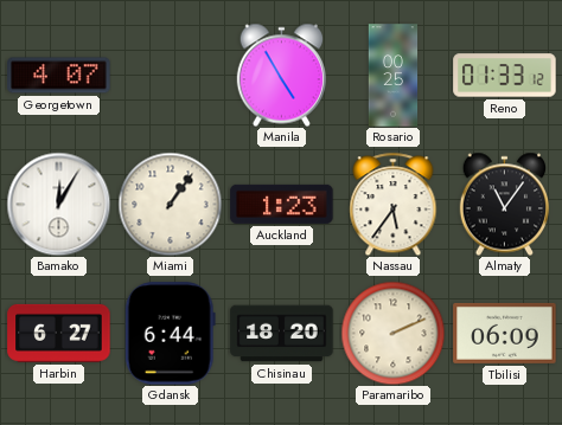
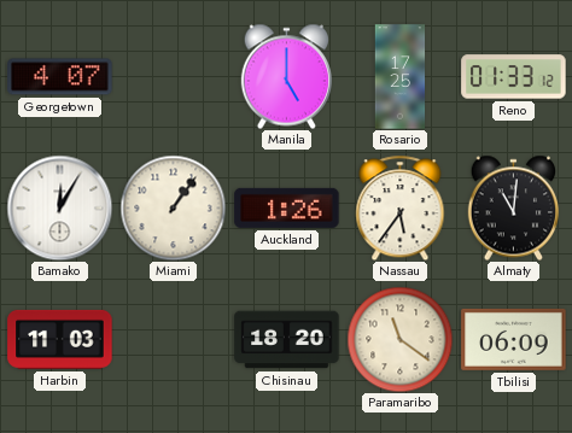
Manila: 4:55 -> 5:00 (286, 76)
Rosario: 00:25 -> 17:25 (401, 77)
Auckland: 1:23 -> 1:26 (287, 207)
Almaty: 11:06 -> 11:01 (513, 207)
Harbin: 6:27 -> 11:03 (60, 339)
Gdansk: 6:44 -> none (170, 334)
Paramaribo: 2:11 -> 11:21 (399, 339)
